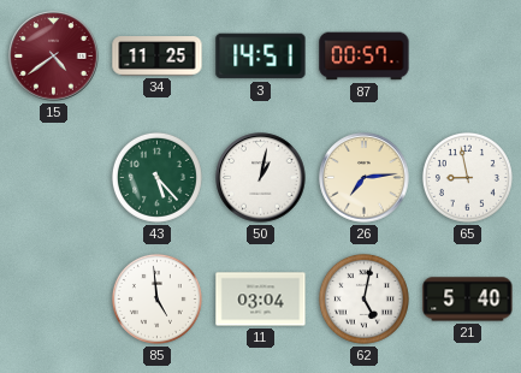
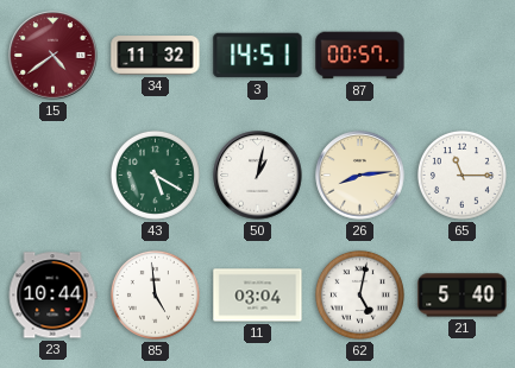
34: 11:25 -> 11:32 (156, 56)
43: 5:23 -> 5:20 (155, 175)
26: 7:14 -> 8:14 (360, 176)
65: 8:58 -> 11:15 (461, 175)
23: none -> 10:44 (52, 296)
